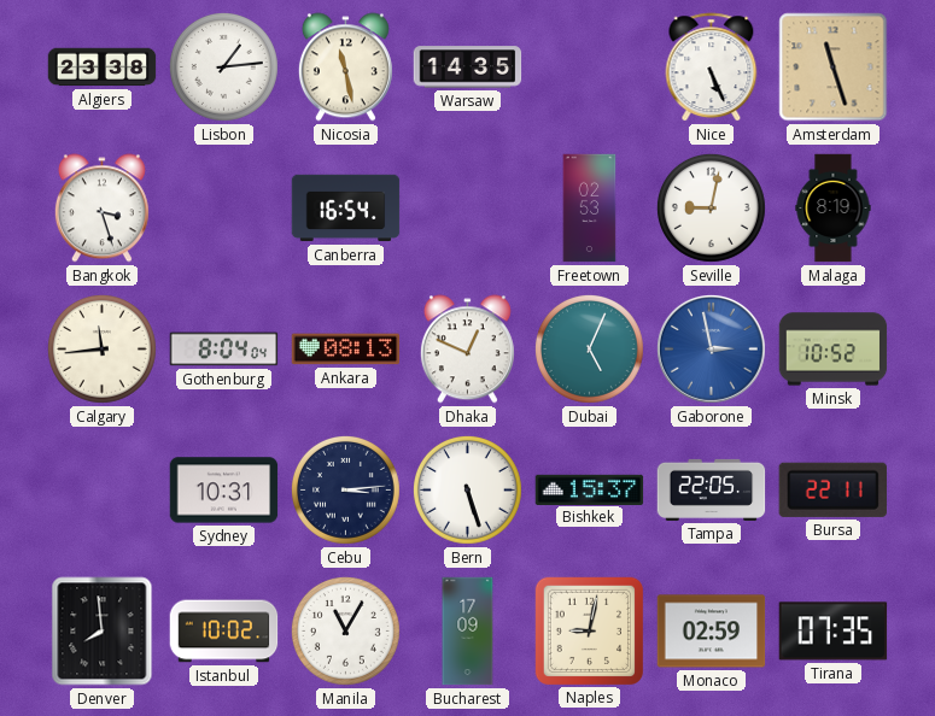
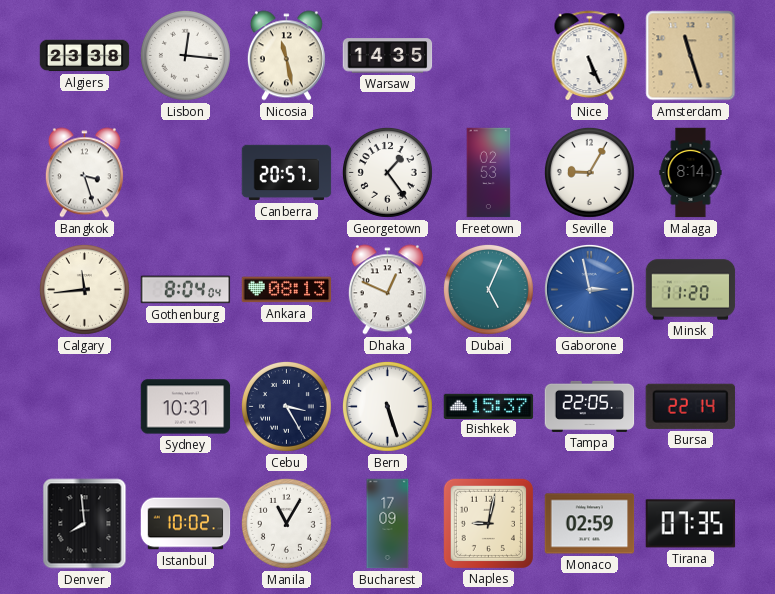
Lisbon: 1:14 -> 12:16 (185, 55)
Canberra: 16:54 -> 20:57 (287, 173)
Georgetown: none -> 1:24 (387, 172)
Seville: 9:02 -> 9:05 (589, 172)
Malaga: 8:19 -> 8:14 (691, 173)
Minsk: 10:52 -> 11:20 (691, 290)
Cebu: 3:14 -> 3:25 (286, 406)
Bursa: 22:11 -> 22:14 (690, 406)
